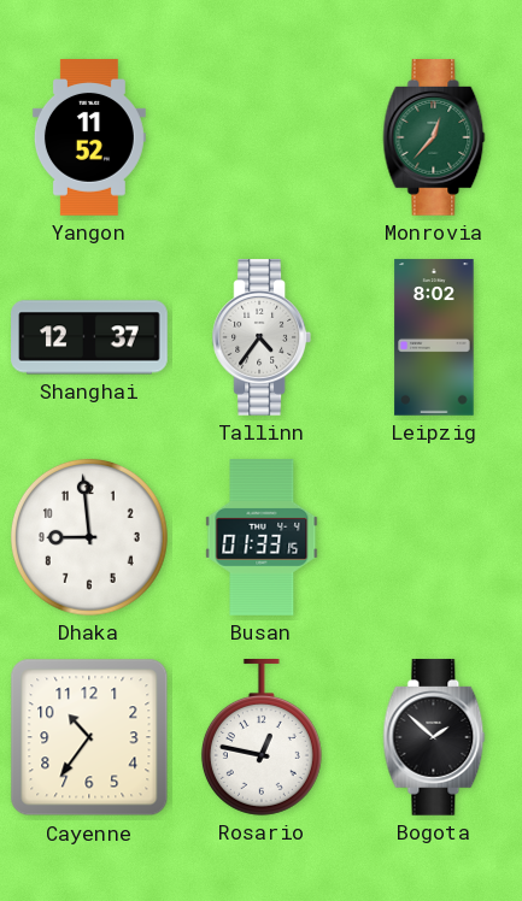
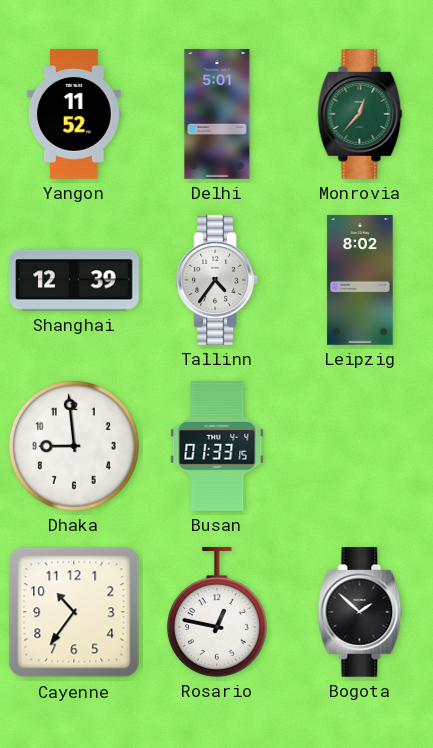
Delhi: none -> 5:01 (217, 114)
Shanghai: 12:37 -> 12:39 (74, 280)
